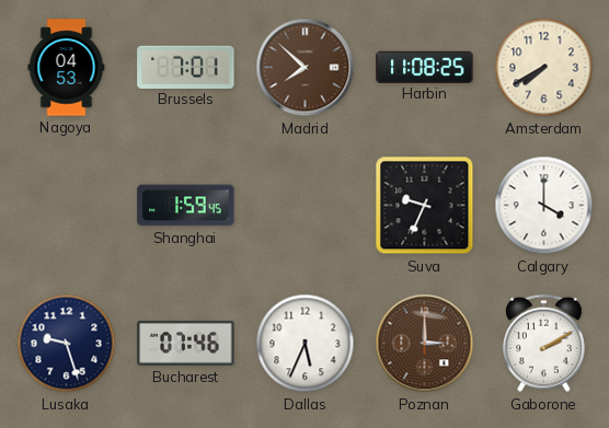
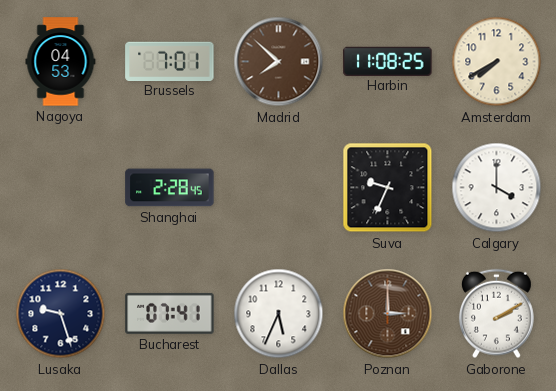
Shanghai: 1:59 -> 2:28 (170, 188)
Bucharest: 07:46 -> 07:41 (170, 313)
